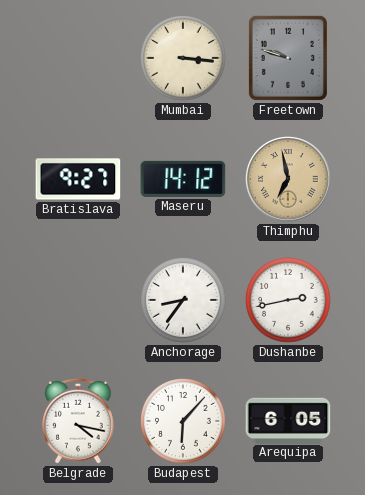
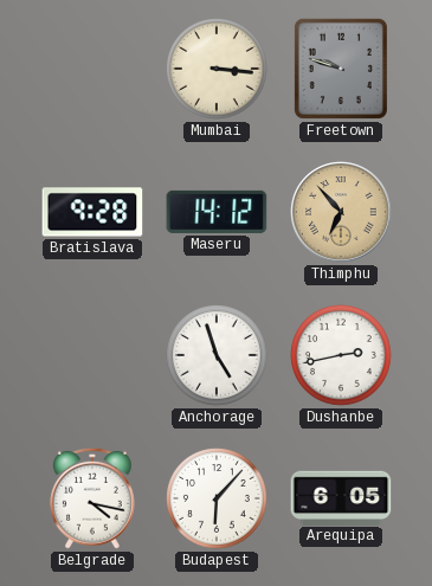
Bratislava: 9:27 -> 9:28 (92, 212)
Thimphu: 6:58 -> 6:53 (341, 212)
Anchorage: 8:36 -> 4:57 (218, 356)
